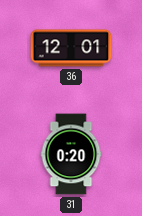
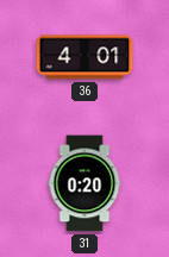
36: 12:01 -> 4:01 (84, 57)
